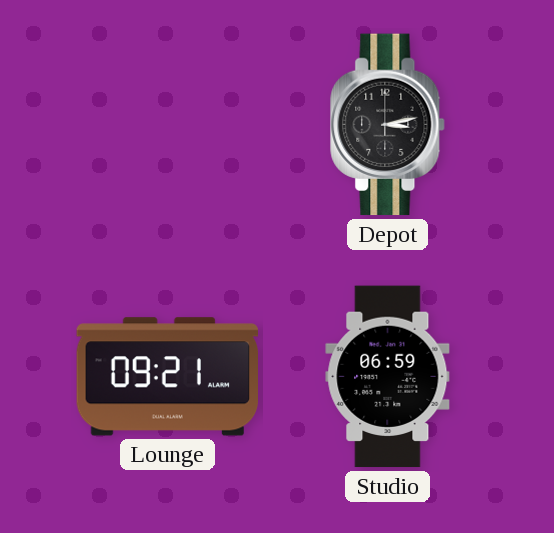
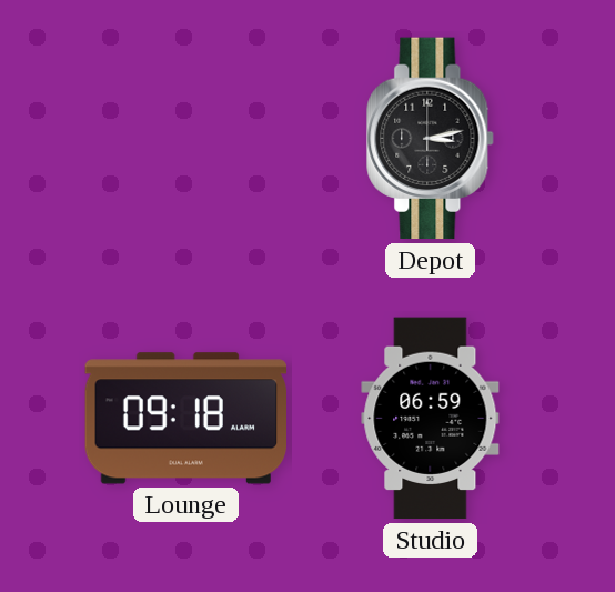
Lounge: 09:21 -> 09:18 (185, 419)
